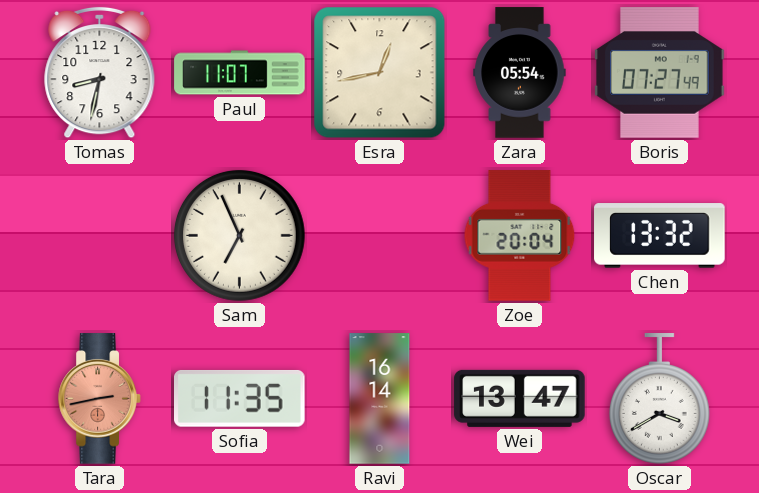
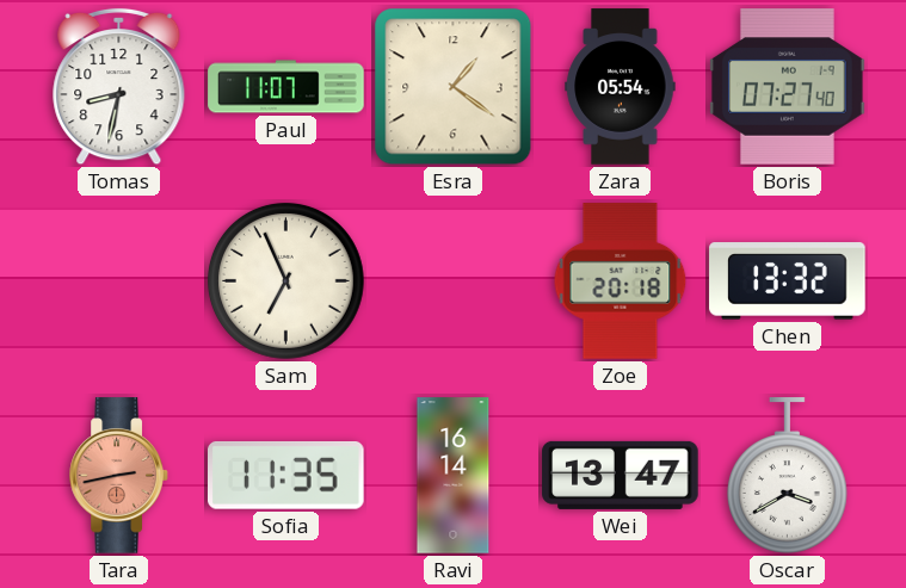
Esra: 12:43 -> 1:21 (454, 87)
Boris: 07:27:49 -> 07:27:40 (788, 87)
Zoe: 20:04 -> 20:18 (621, 281)
